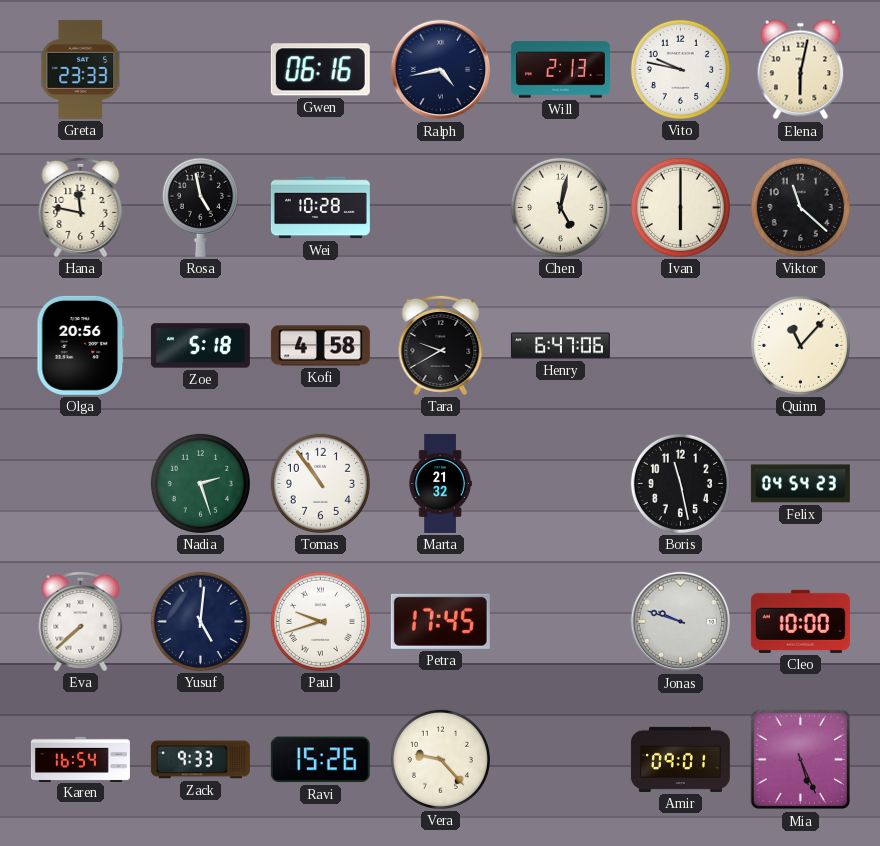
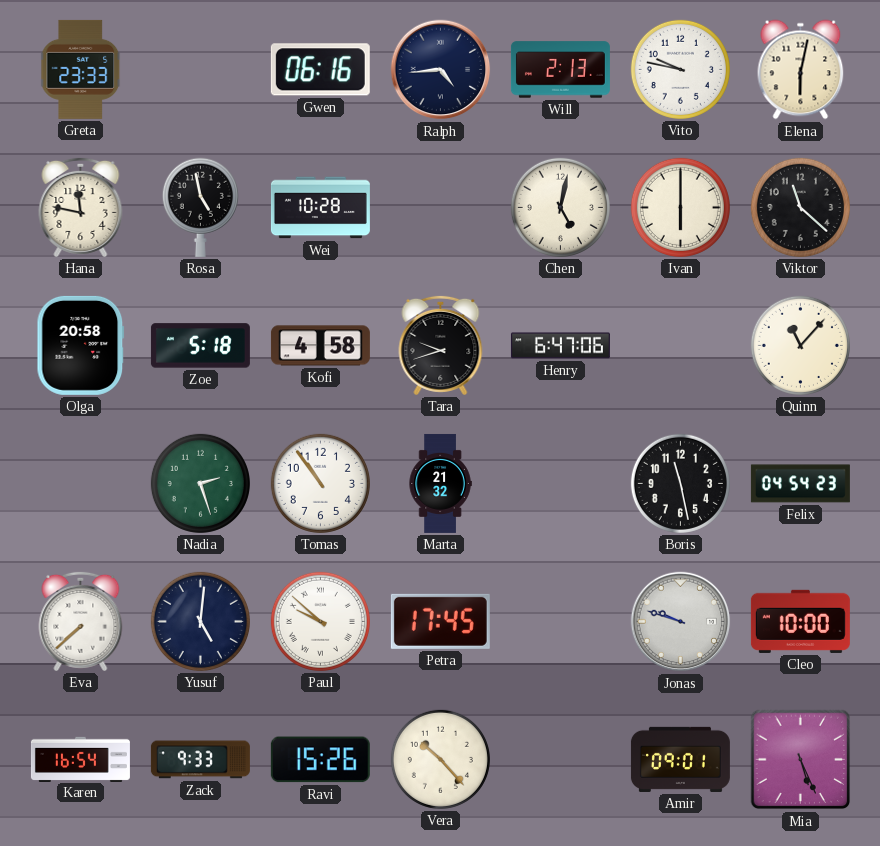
Ralph: 4:43 -> 4:44 (441, 70)
Olga: 20:56 -> 20:58 (81, 345)
Tara: 9:40 -> 9:42 (441, 345)
Paul: 9:42 -> 9:52 (320, 621)
Vera: 9:23 -> 10:23 (440, 759)
